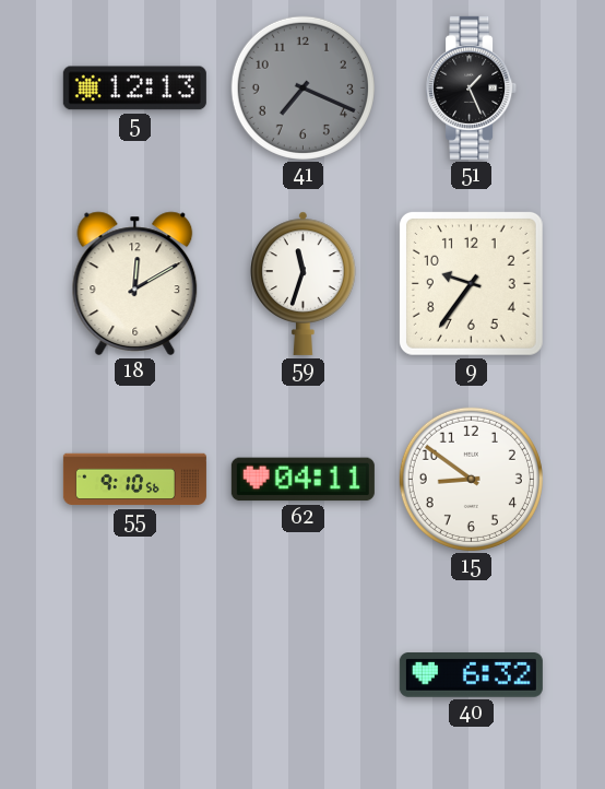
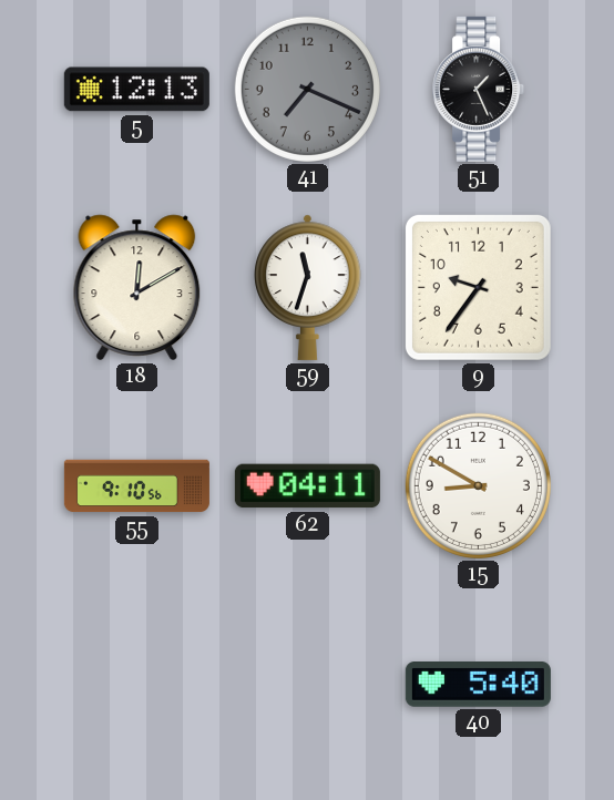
15: 8:51 -> 8:50 (478, 485)
40: 6:32 -> 5:40 (478, 685)
